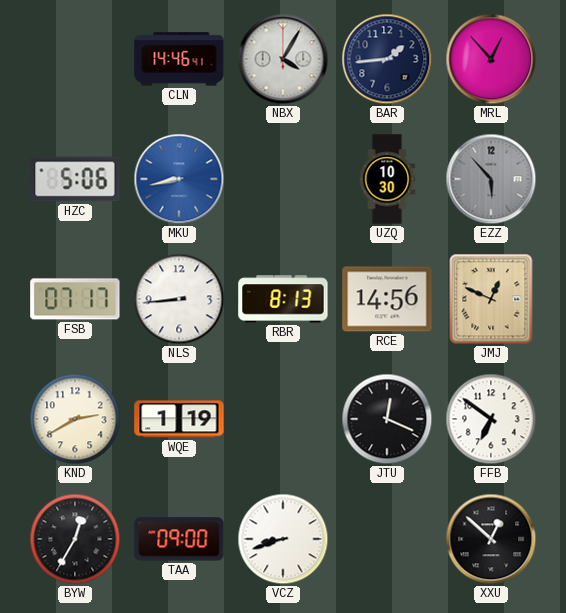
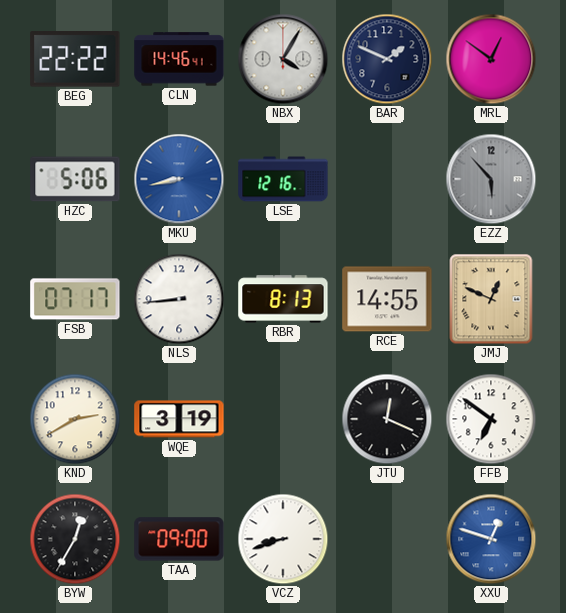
BEG: none -> 22:22 (75, 60)
BAR: 1:44 -> 1:49 (387, 59)
MRL: 12:53 -> 12:51 (491, 59)
LSE: none -> 12:16 (283, 179)
UZQ: 10:30 -> none (387, 179)
RCE: 14:56 -> 14:55 (387, 299)
WQE: 1:19 -> 3:19 (179, 419)
XXU: 12:52 -> 12:48 (491, 539)
XXU dial: black -> blue (491, 539)
